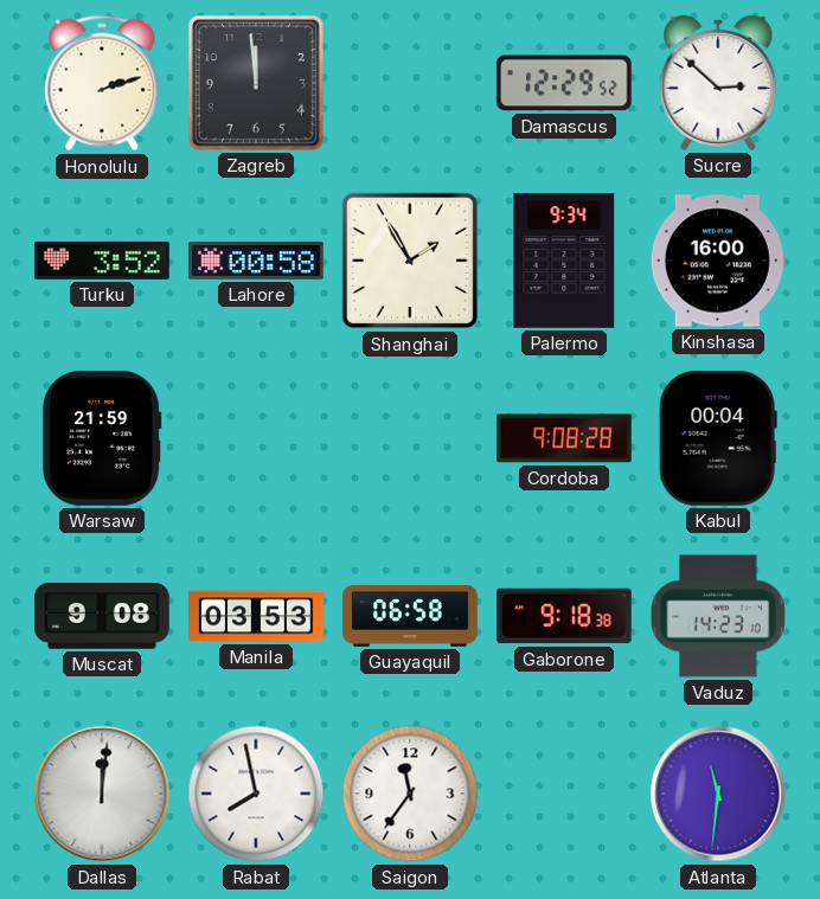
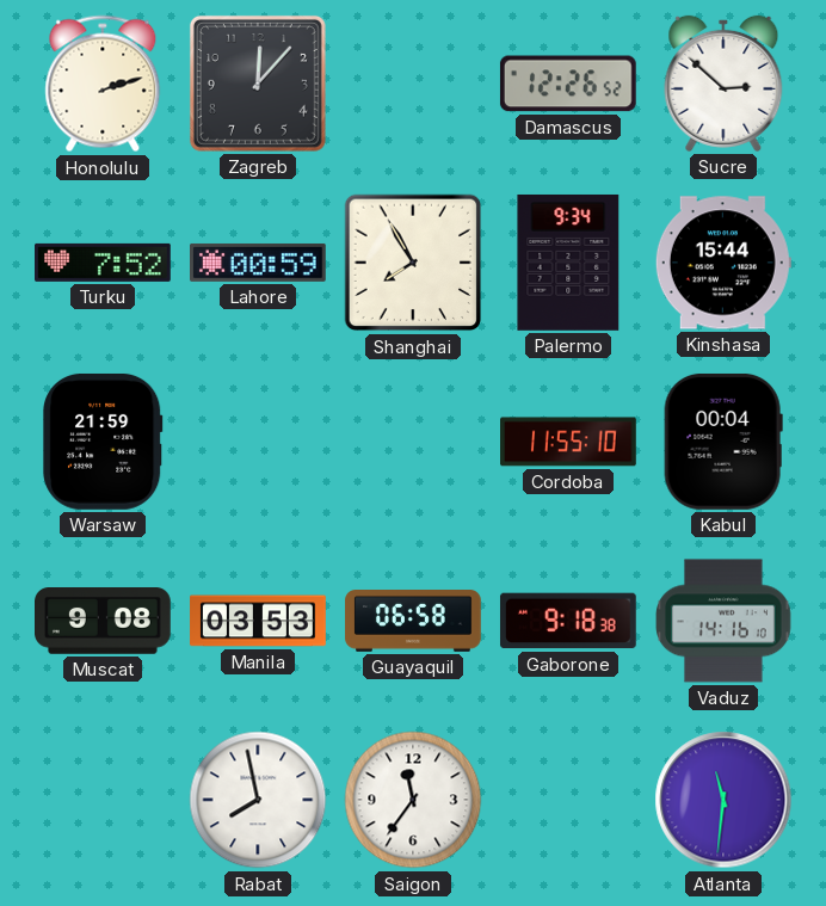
Zagreb: 11:59 -> 12:07 (258, 84)
Damascus: 12:29 -> 12:26 (568, 84)
Turku: 3:52 -> 7:52 (104, 263)
Lahore: 00:58 -> 00:59 (259, 263)
Shanghai: 1:55 -> 7:55 (413, 263)
Kinshasa: 16:00 -> 15:44 (723, 263)
Cordoba: 9:08 -> 11:55 (569, 442)
Vaduz: 14:23 -> 14:16 (725, 621)
Dallas: 12:01 -> none (102, 794)
